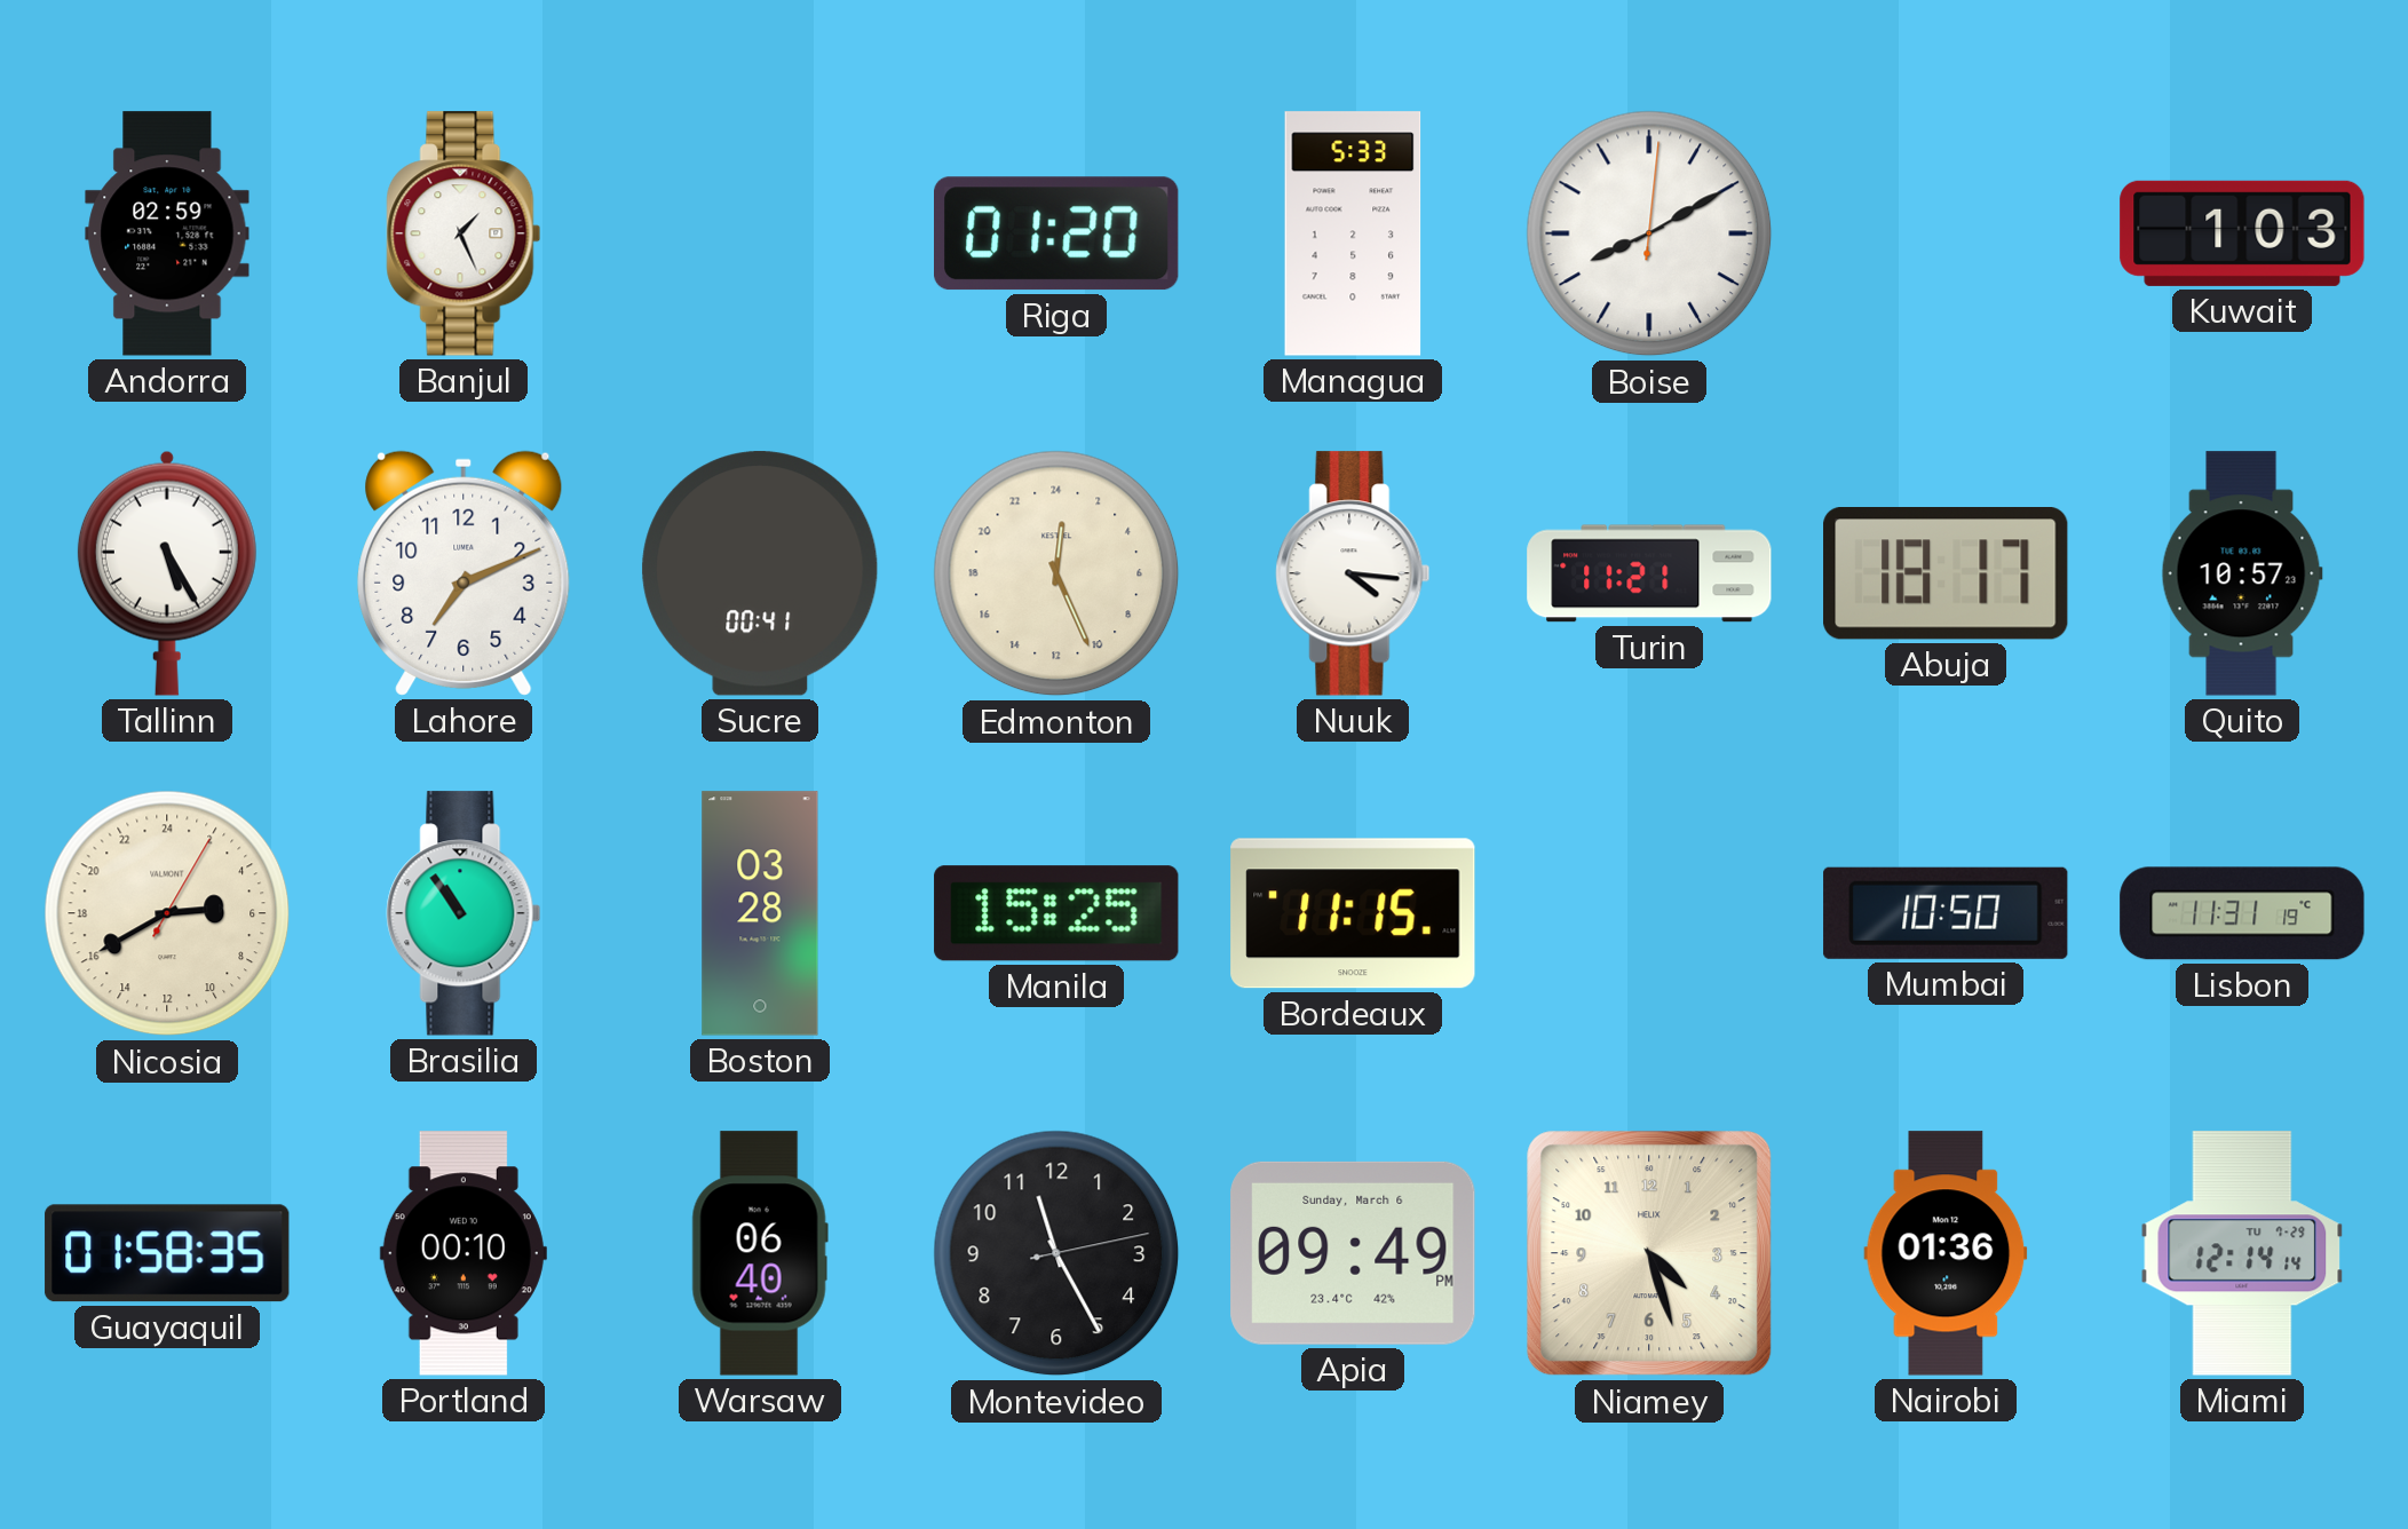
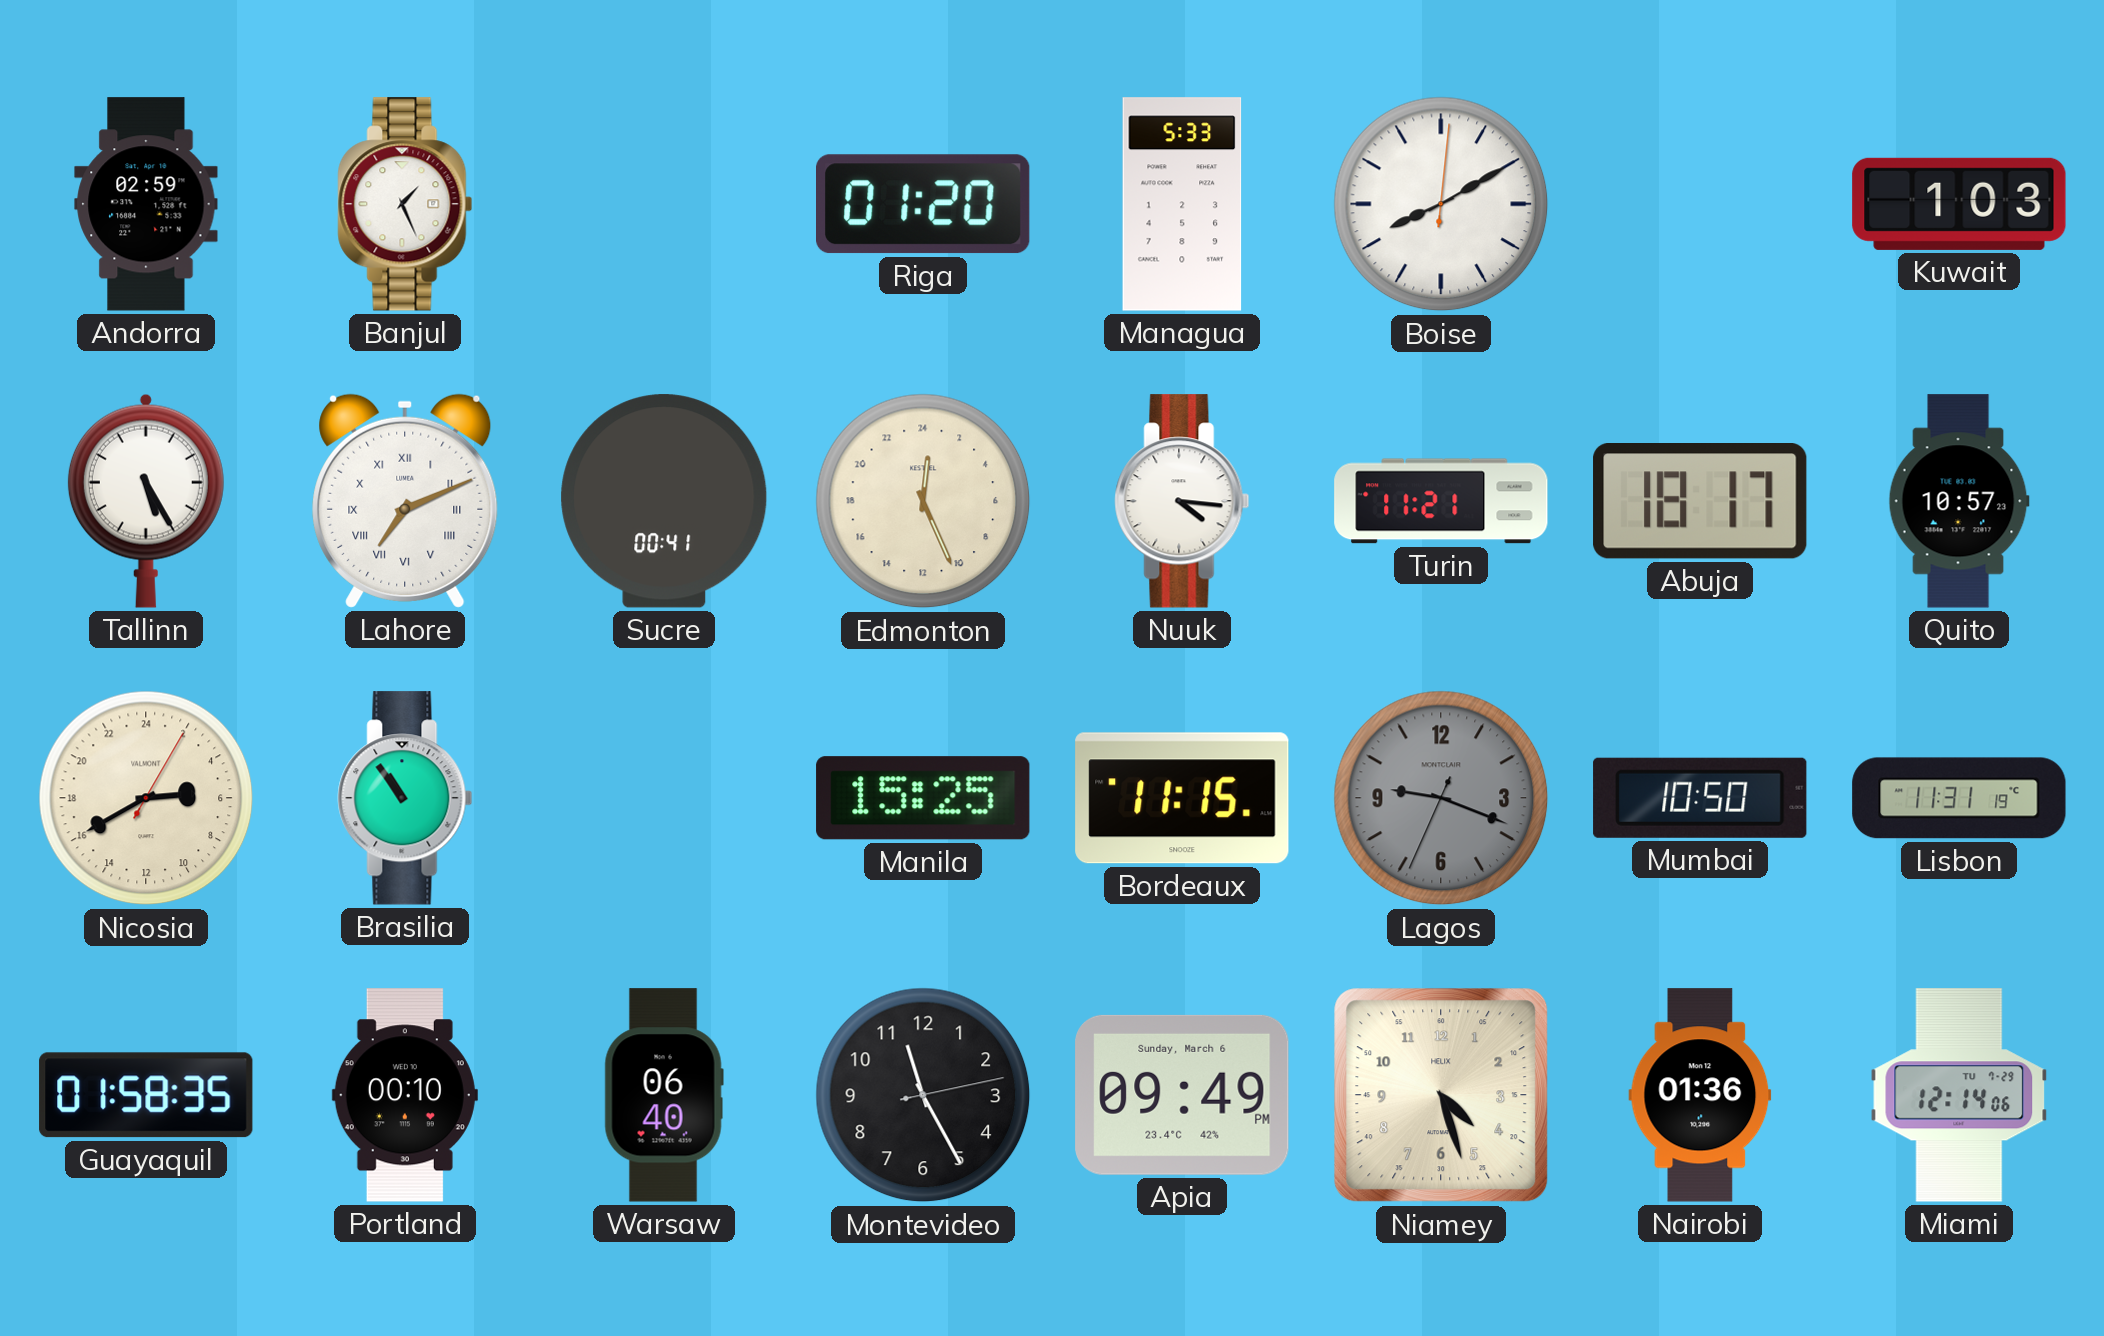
Lahore numerals: Arabic -> Roman (405, 501)
Boston: 03:28 -> none (760, 913)
Lagos: none -> 9:18 (1441, 798)
Miami: 12:14:14 -> 12:14:06 (1959, 1095)
